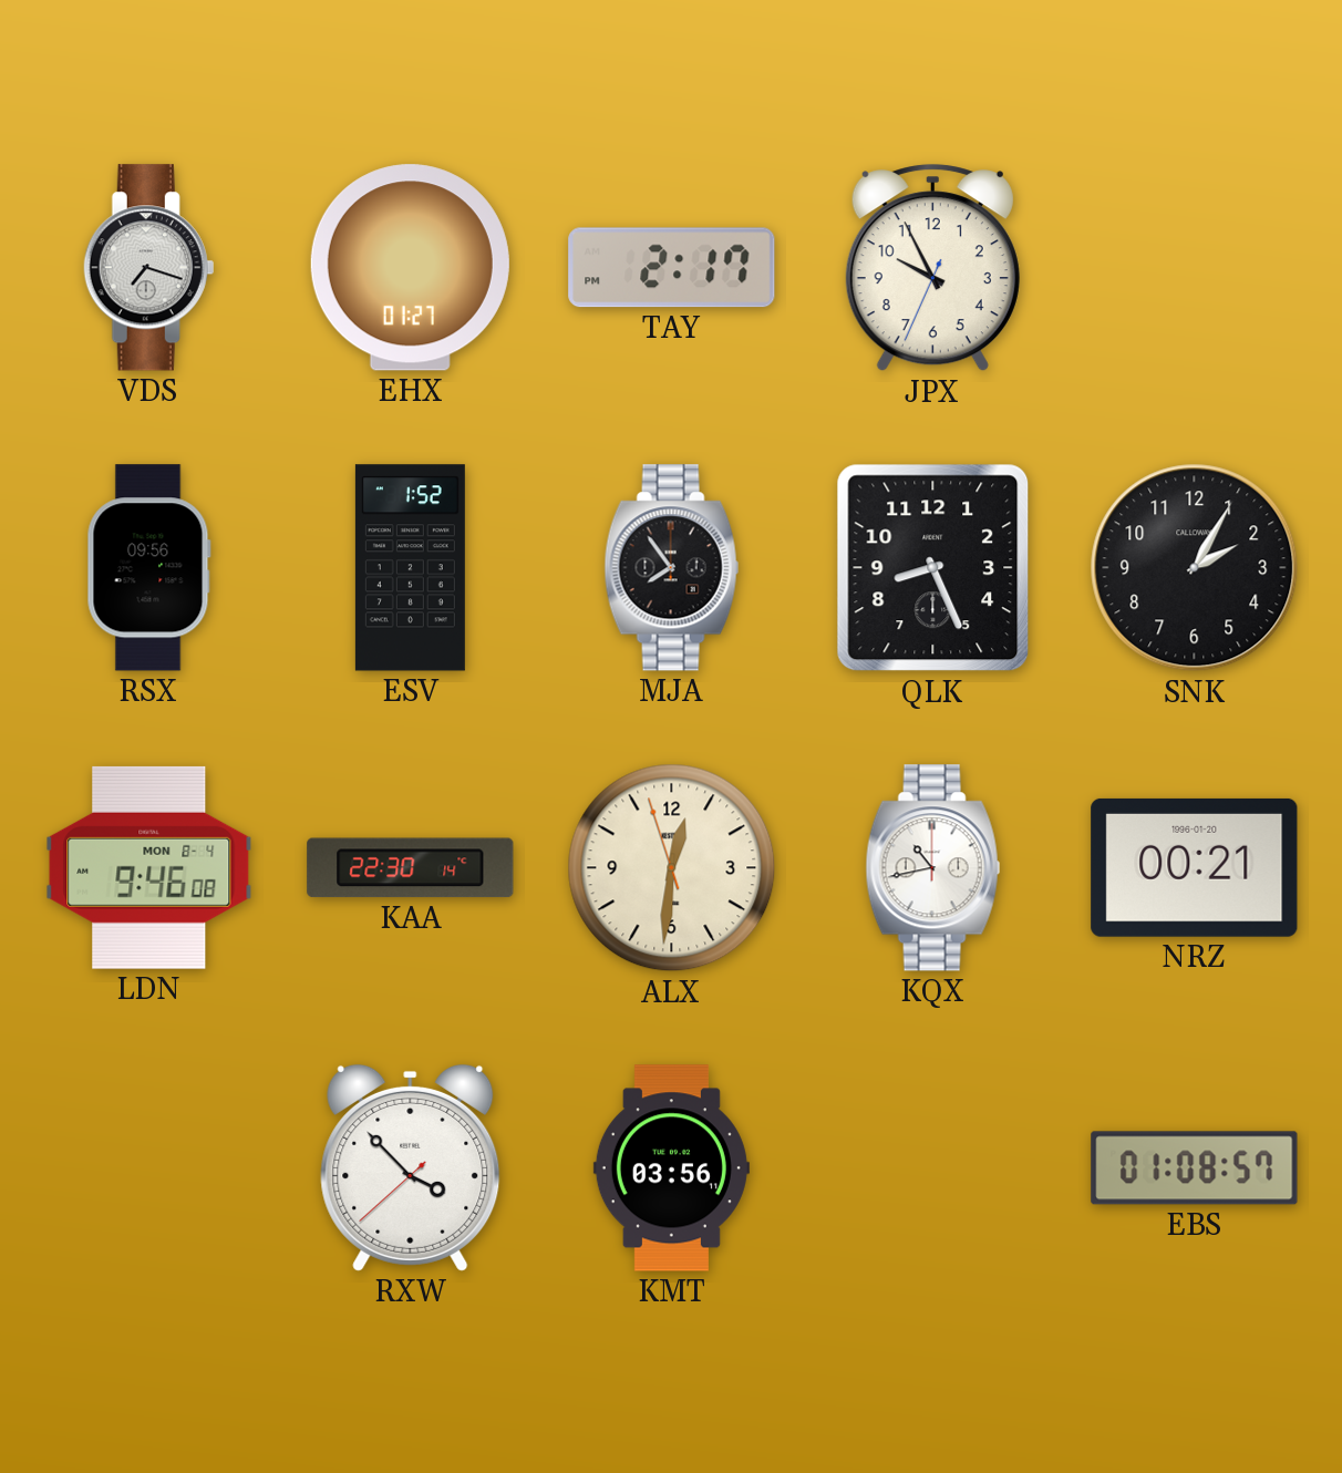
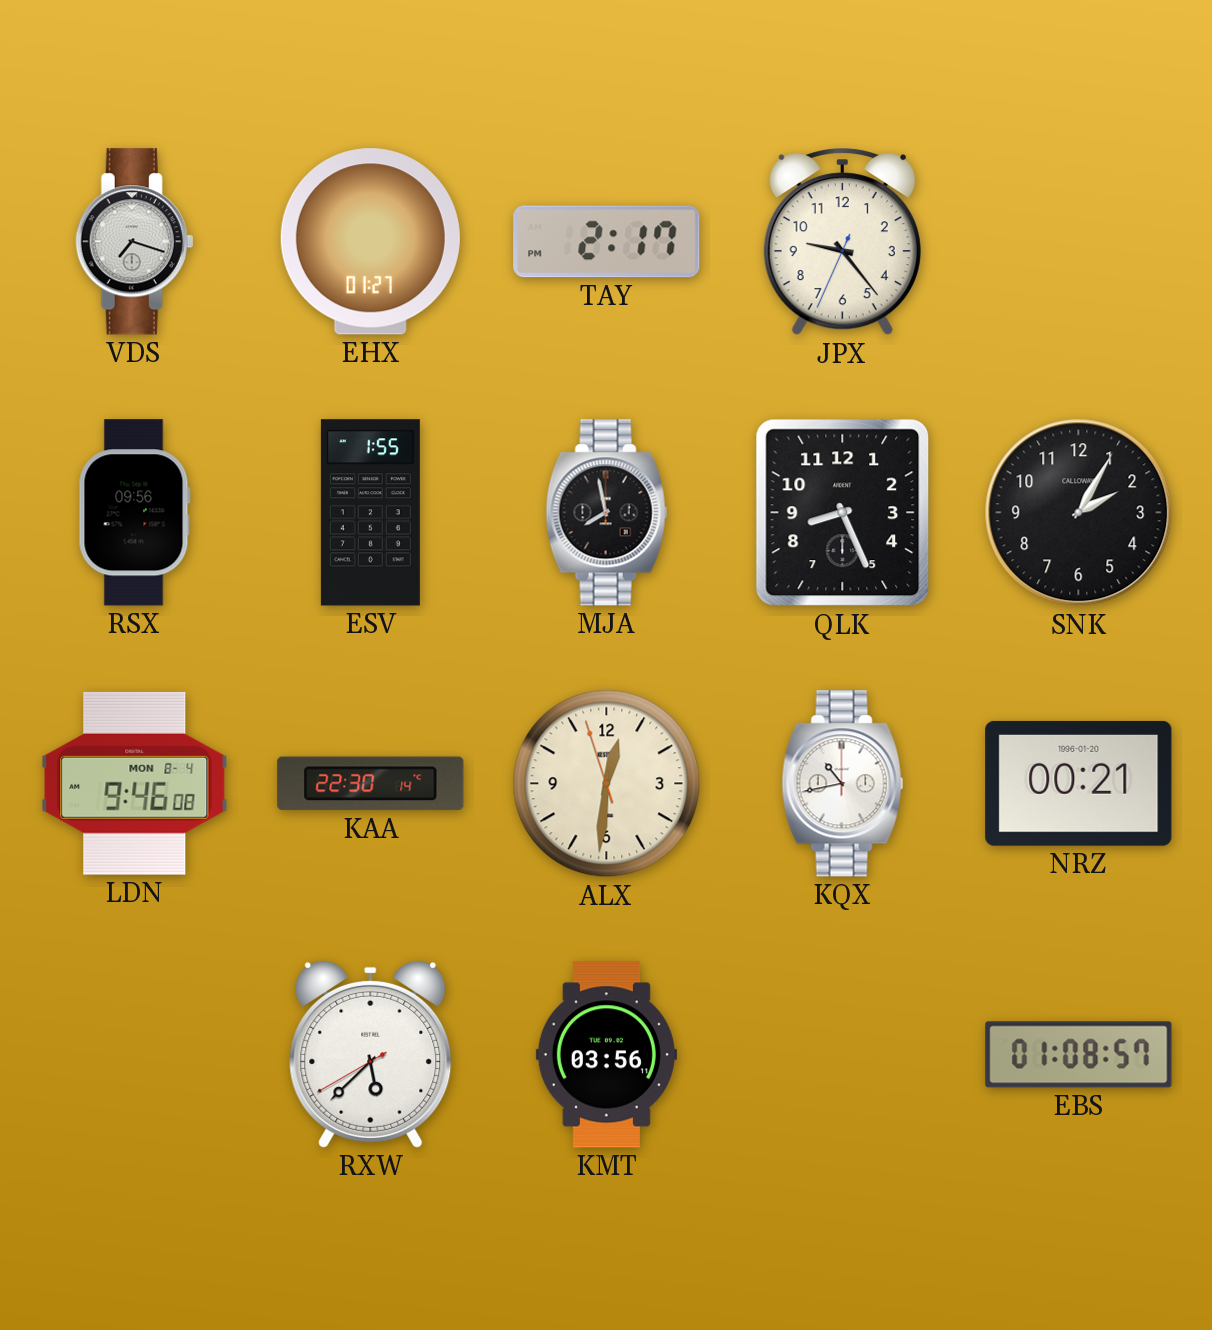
JPX: 9:55 -> 9:23 (842, 242)
ESV: 1:52 -> 1:55 (370, 513)
MJA: 7:54 -> 7:58 (607, 513)
RXW: 3:52 -> 5:37 (371, 1054)
